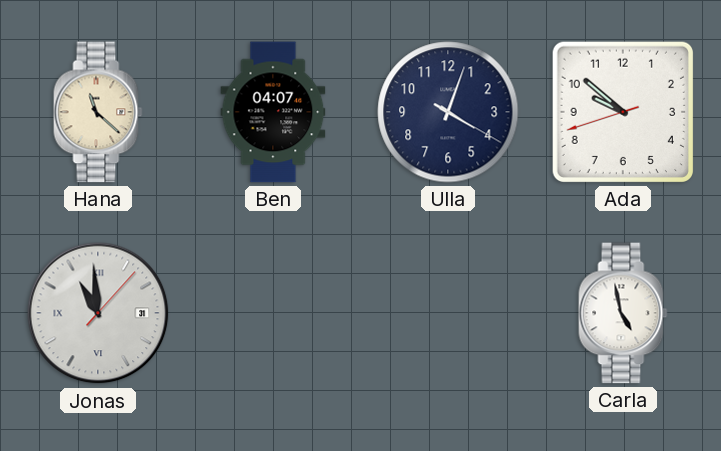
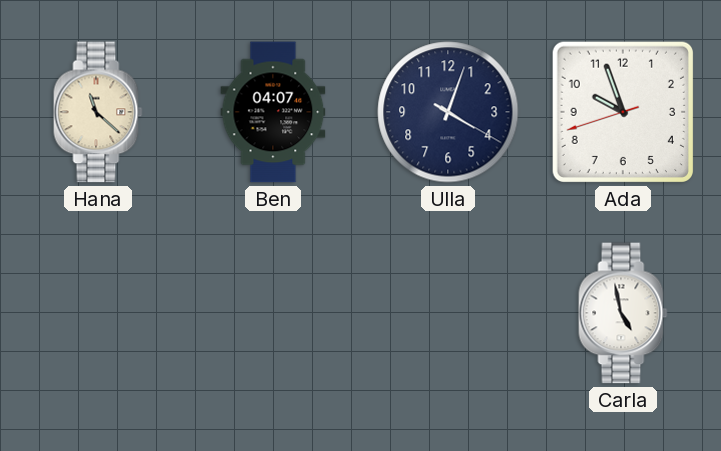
Ada: 9:51 -> 9:56 (623, 112)
Jonas: 10:59 -> none (98, 313)
